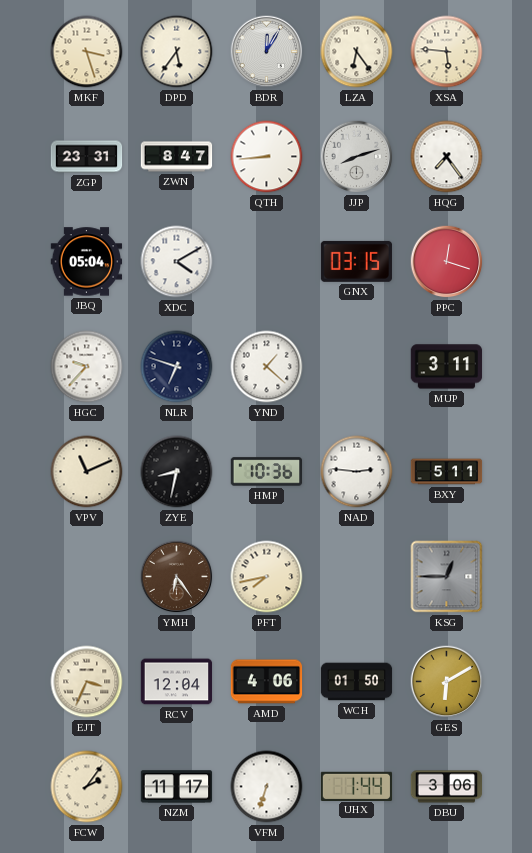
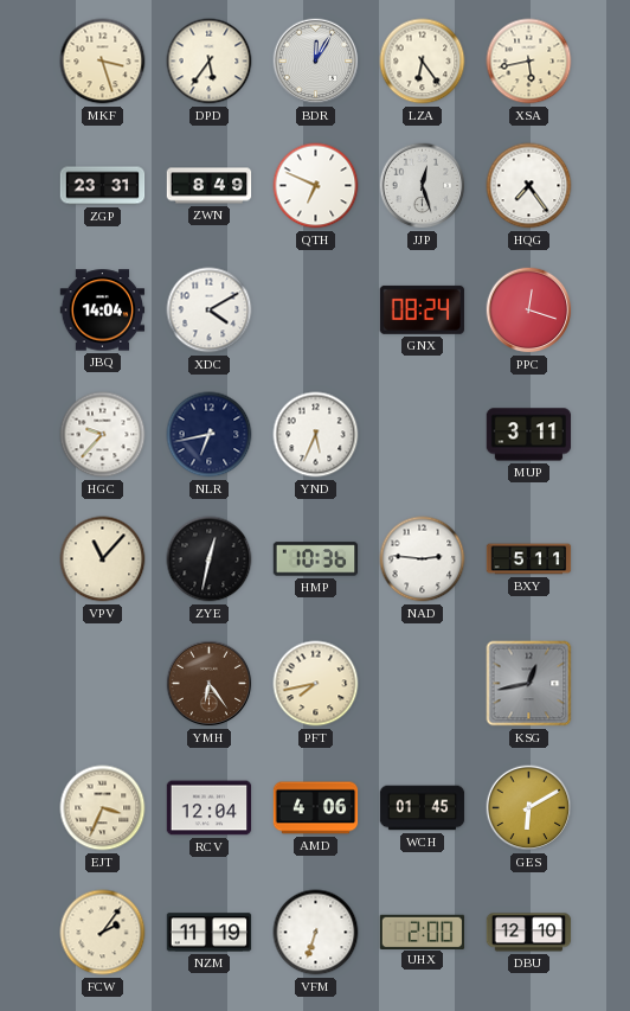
XSA: 5:46 -> 5:43 (529, 62)
ZWN: 8:47 -> 8:49 (210, 186)
QTH: 8:44 -> 6:49 (316, 186)
JJP: 8:12 -> 12:27 (423, 186)
JBQ: 05:04 -> 14:04 (103, 311)
GNX: 03:15 -> 08:24 (422, 309)
NLR: 6:48 -> 6:43 (210, 435)
YND: 1:22 -> 5:34 (316, 435)
VPV: 11:11 -> 11:07 (103, 559)
ZYE: 8:32 -> 12:32 (210, 559)
KSG: 12:45 -> 12:43 (529, 684)
WCH: 01:50 -> 01:45 (423, 808)
NZM: 11:17 -> 11:19 (210, 933)
UHX: 1:44 -> 2:00 (423, 932)
DBU: 3:06 -> 12:10 (529, 933)
